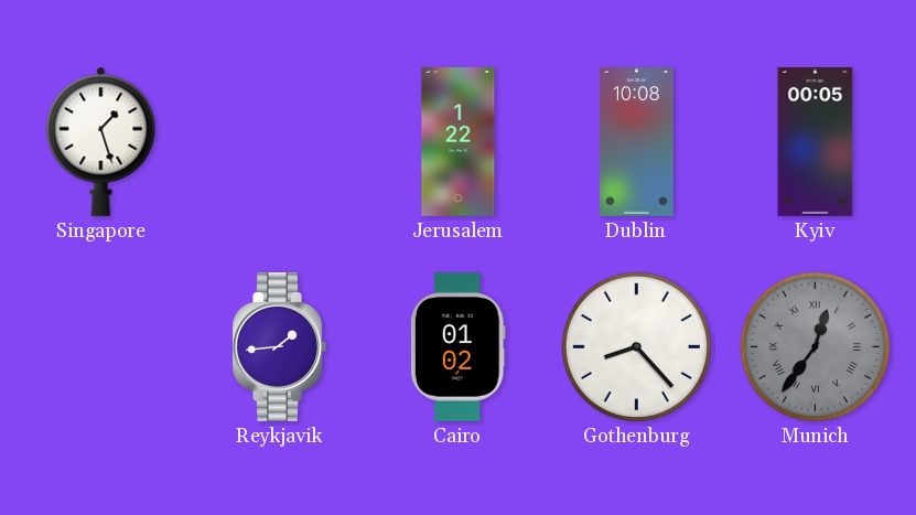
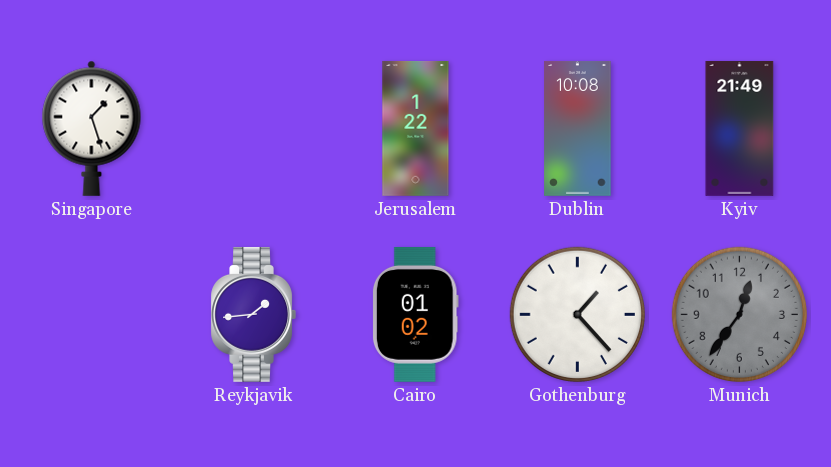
Kyiv: 00:05 -> 21:49 (740, 128)
Gothenburg: 8:23 -> 1:23 (577, 314)
Munich numerals: Roman -> Arabic (739, 314)
